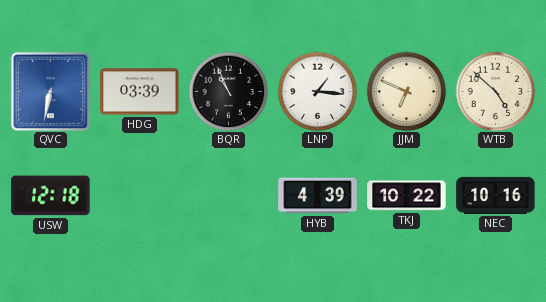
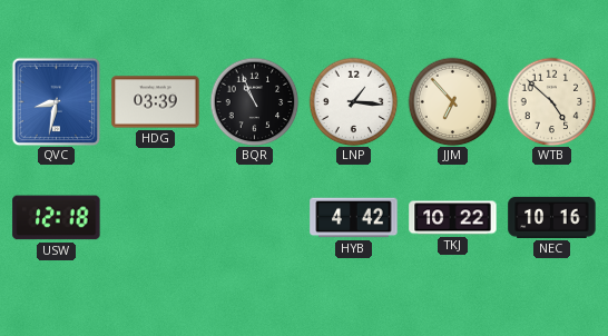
QVC: 6:32 -> 8:32 (56, 101)
JJM: 6:49 -> 6:53 (452, 101)
HYB: 4:39 -> 4:42 (354, 218)
